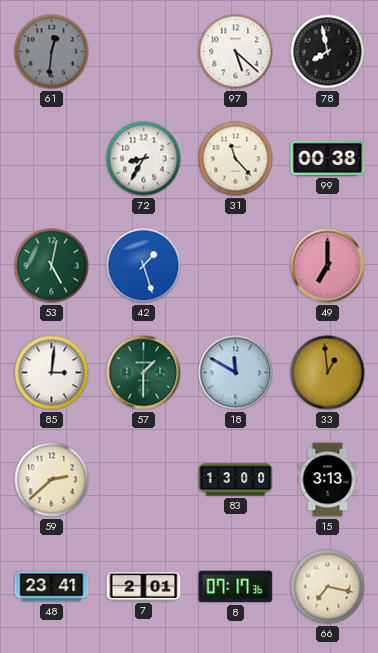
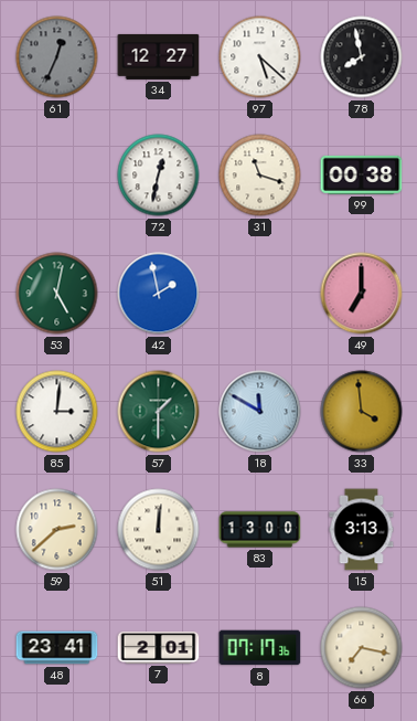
61: 12:31 -> 12:34 (57, 57)
34: none -> 12:27 (159, 56)
72: 8:35 -> 12:32 (159, 176)
31: 11:23 -> 11:18 (260, 176)
42: 1:27 -> 1:58 (159, 294)
33: 12:59 -> 3:59 (362, 412)
51: none -> 12:01 (159, 530)
